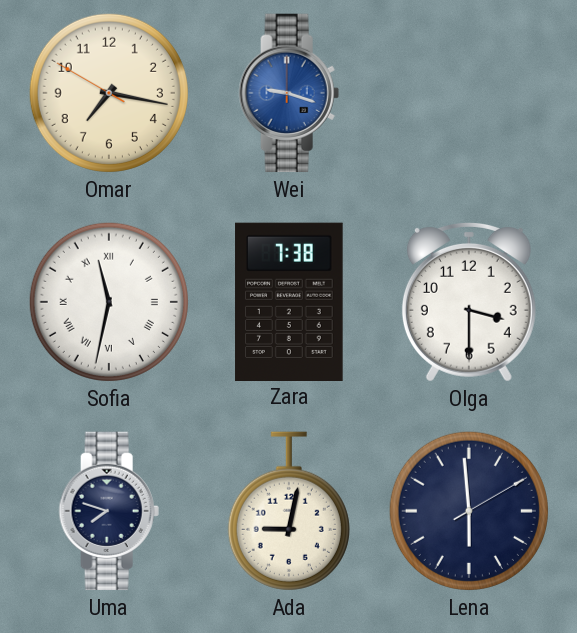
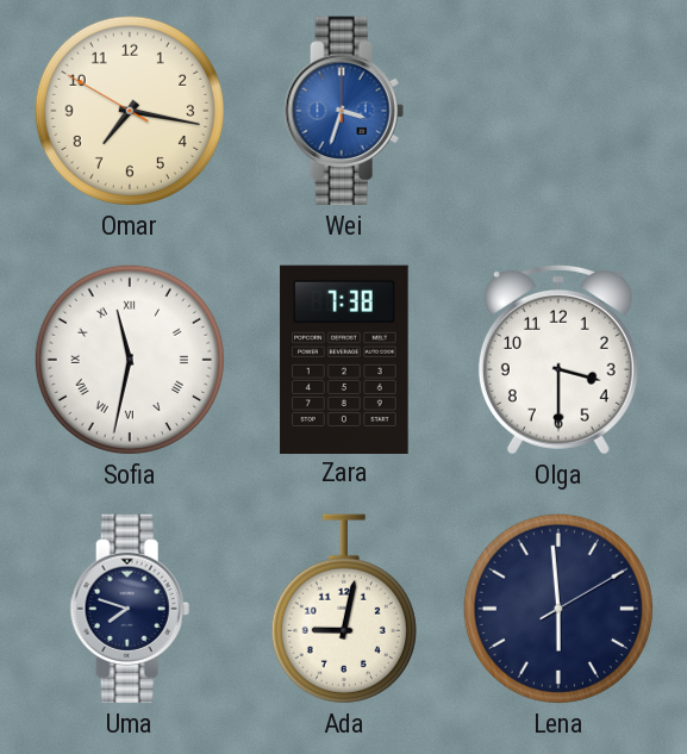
Wei: 9:18 -> 3:33 (344, 111)
